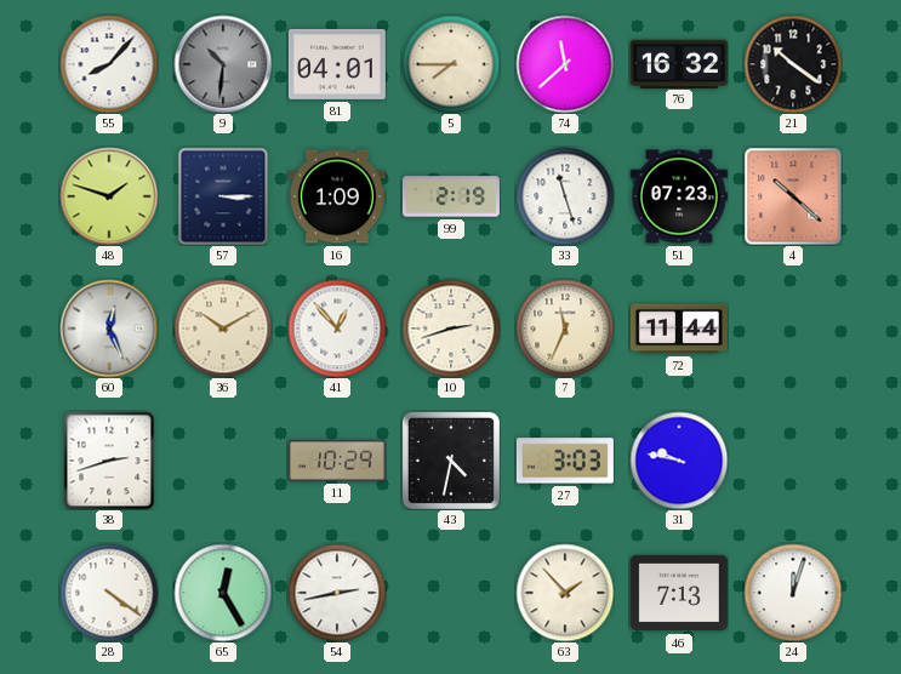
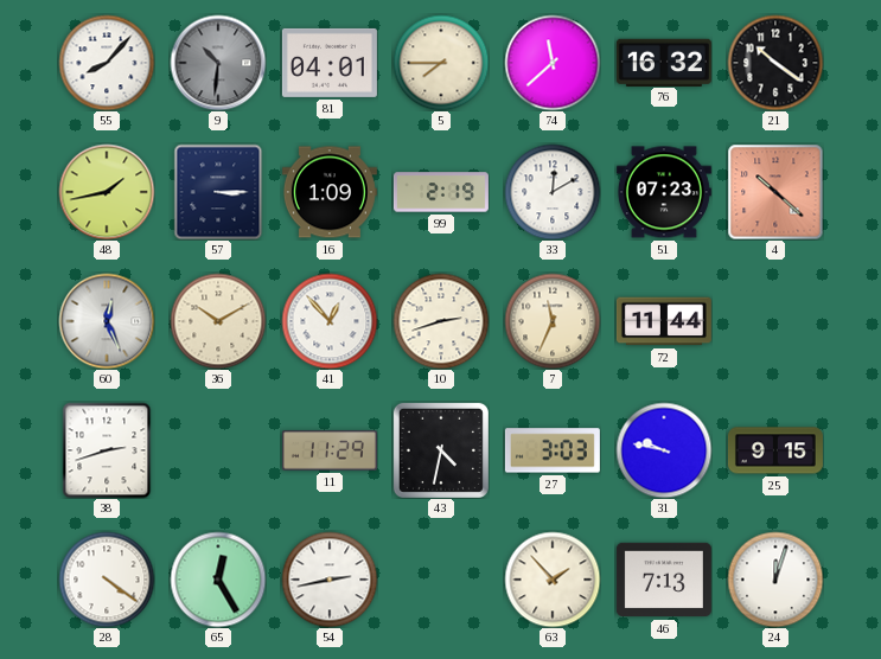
48: 1:48 -> 1:43 (107, 192)
33: 11:27 -> 12:10 (553, 192)
11: 10:29 -> 11:29 (330, 450)
25: none -> 9:15 (775, 450)
